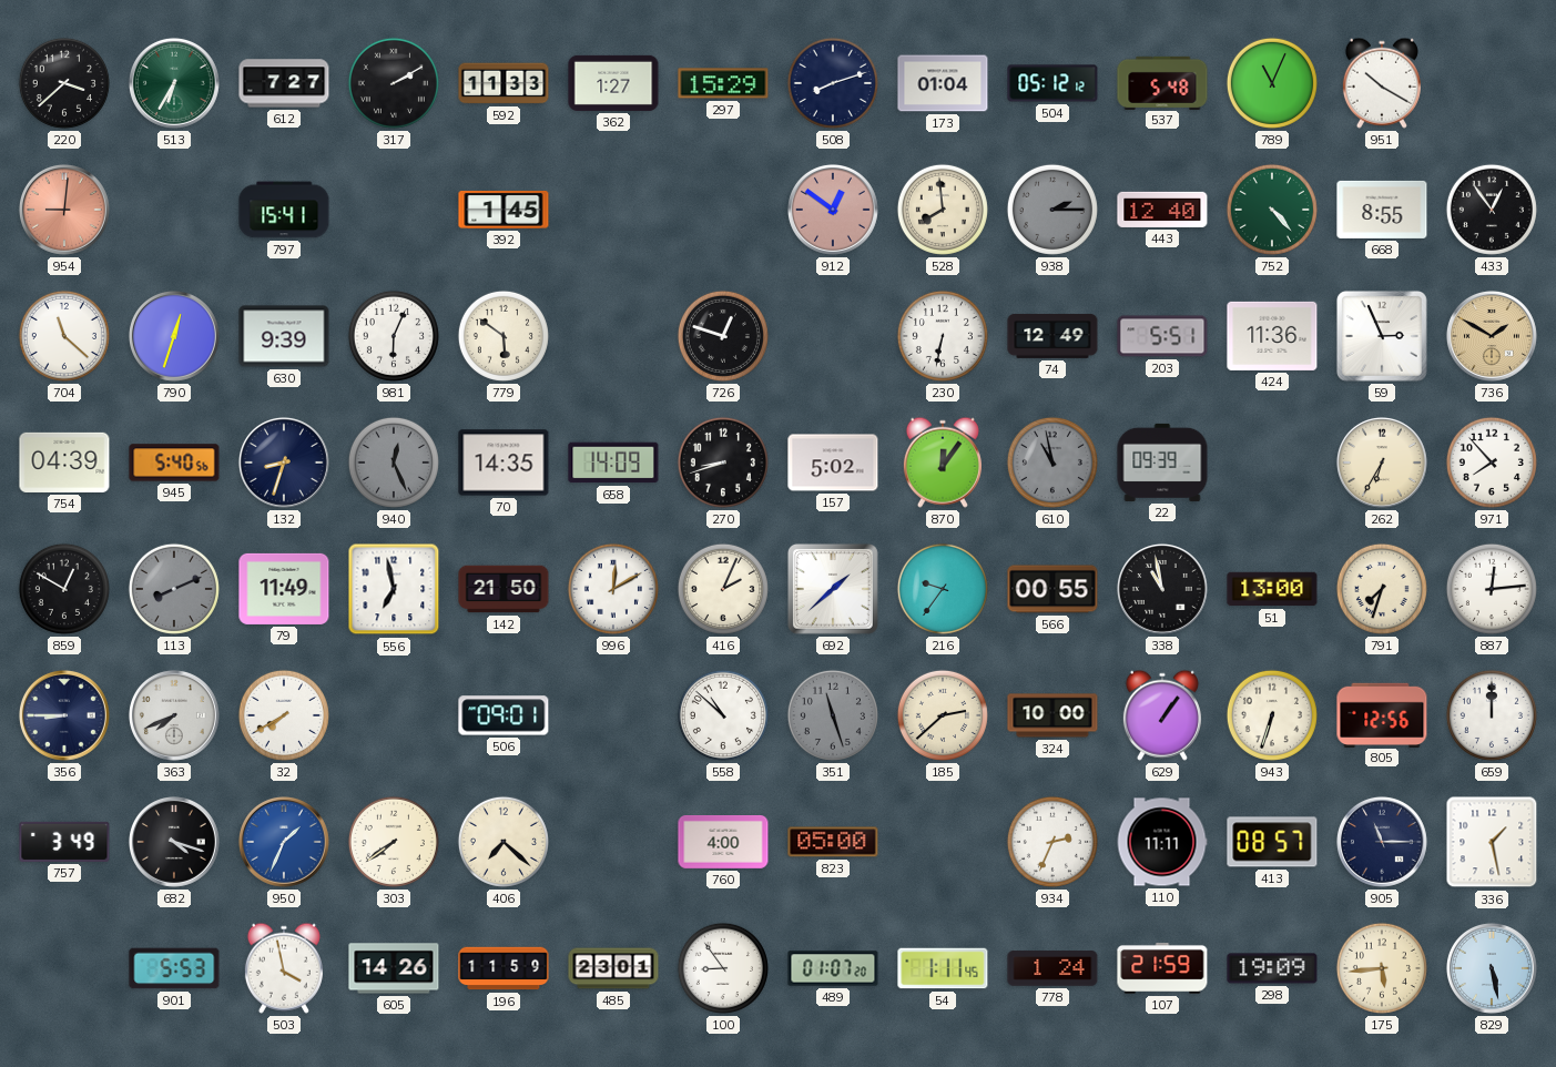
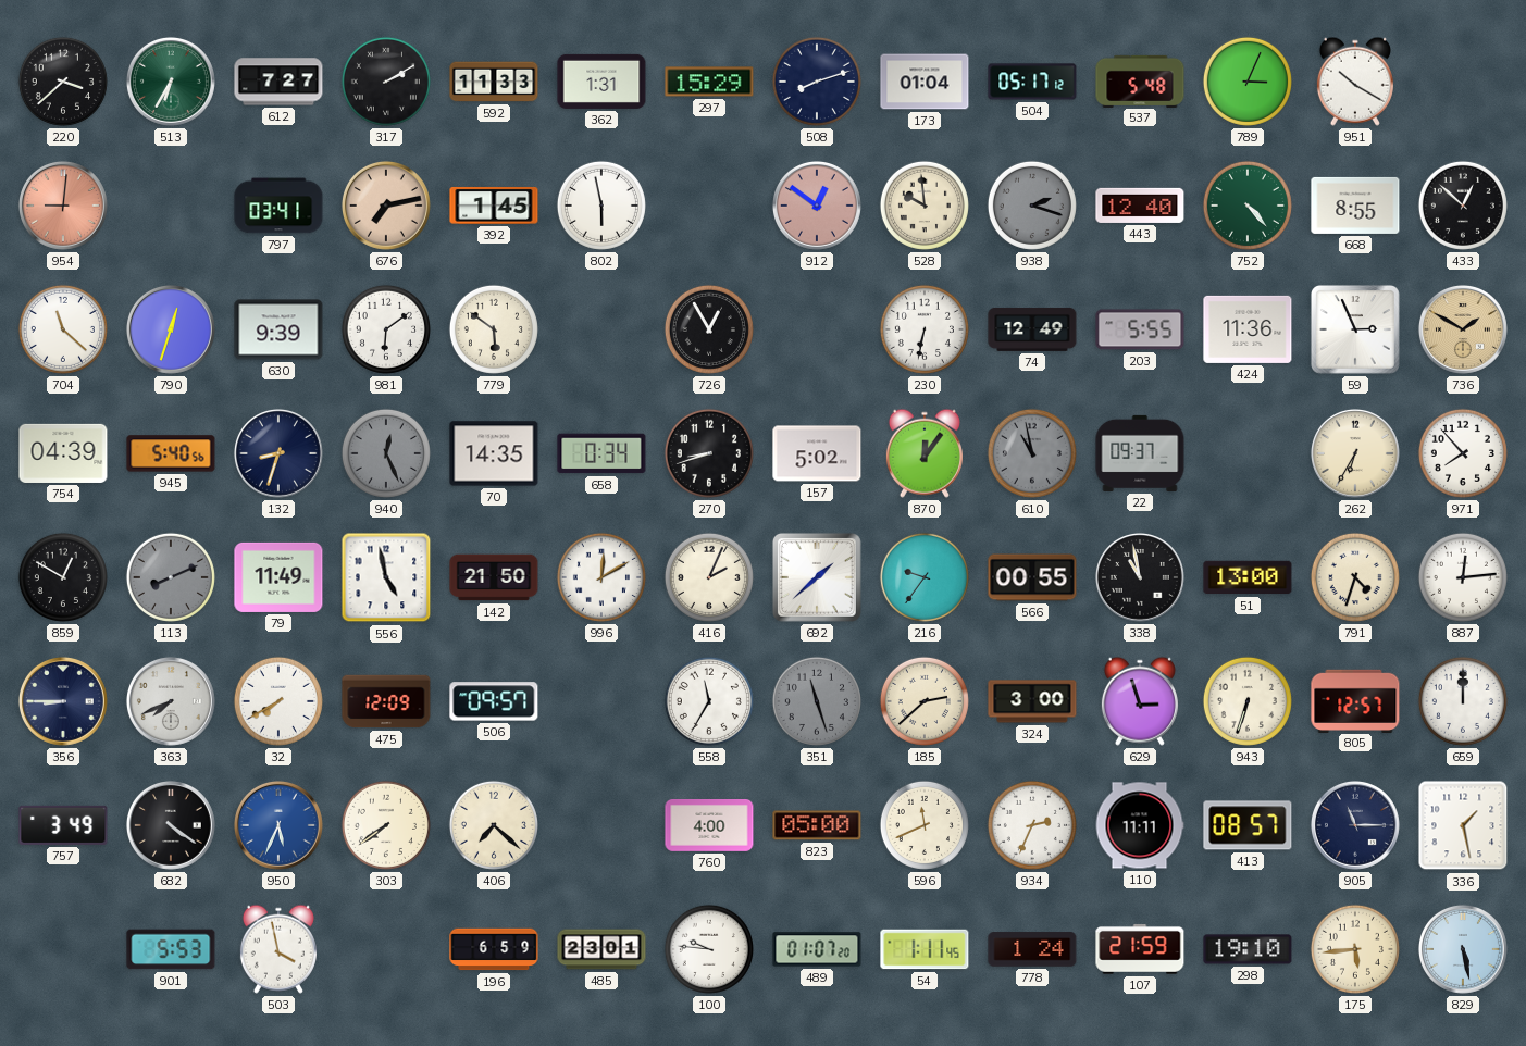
362: 1:27 -> 1:31 (601, 82)
504: 05:12 -> 05:17 (1032, 82)
789: 11:04 -> 3:04 (1248, 82)
797: 15:41 -> 03:41 (278, 206)
676: none -> 7:13 (386, 206)
802: none -> 5:58 (601, 206)
528: 7:59 -> 9:59 (925, 206)
938: 2:15 -> 2:18 (1032, 206)
433: 12:54 -> 12:52 (1463, 206)
981: 6:04 -> 6:09 (386, 329)
726: 12:48 -> 12:55 (709, 329)
203: 5:51 -> 5:55 (1140, 329)
658: 14:09 -> 0:34 (601, 453)
22: 09:39 -> 09:37 (1140, 453)
556: 6:58 -> 4:58 (386, 577)
791: 7:33 -> 4:33 (1355, 577)
475: none -> 12:09 (386, 701)
506: 09:01 -> 09:57 (494, 701)
558: 10:52 -> 11:35 (709, 701)
324: 10:00 -> 3:00 (1032, 701)
629: 1:06 -> 2:57 (1140, 701)
805: 12:56 -> 12:57 (1355, 700)
682: 4:18 -> 4:21 (171, 825)
950: 1:34 -> 5:34 (278, 825)
596: none -> 11:41 (925, 825)
605: 14:26 -> none (394, 968)
196: 11:59 -> 6:59 (494, 949)
100: 8:54 -> 9:46 (709, 949)
298: 19:09 -> 19:10 (1248, 949)
